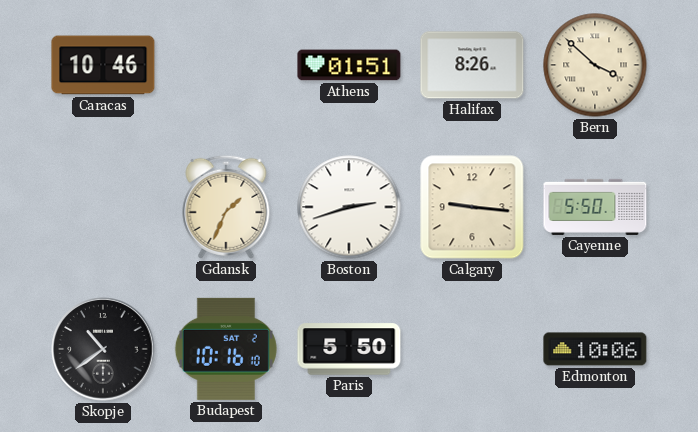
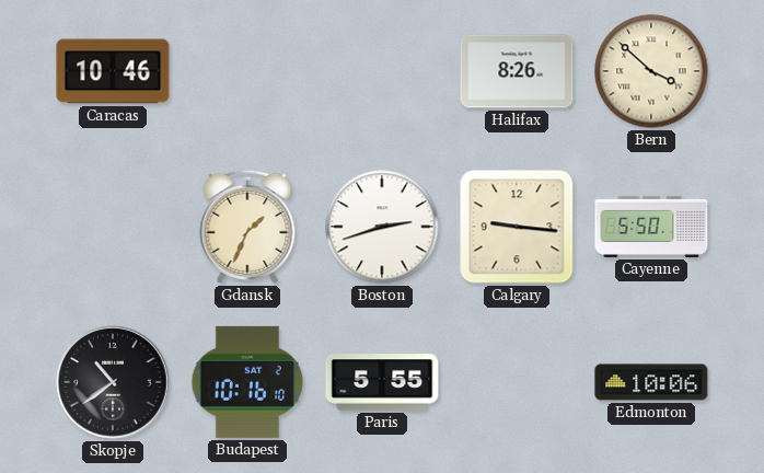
Athens: 01:51 -> none (349, 65)
Paris: 5:50 -> 5:55 (382, 382)
